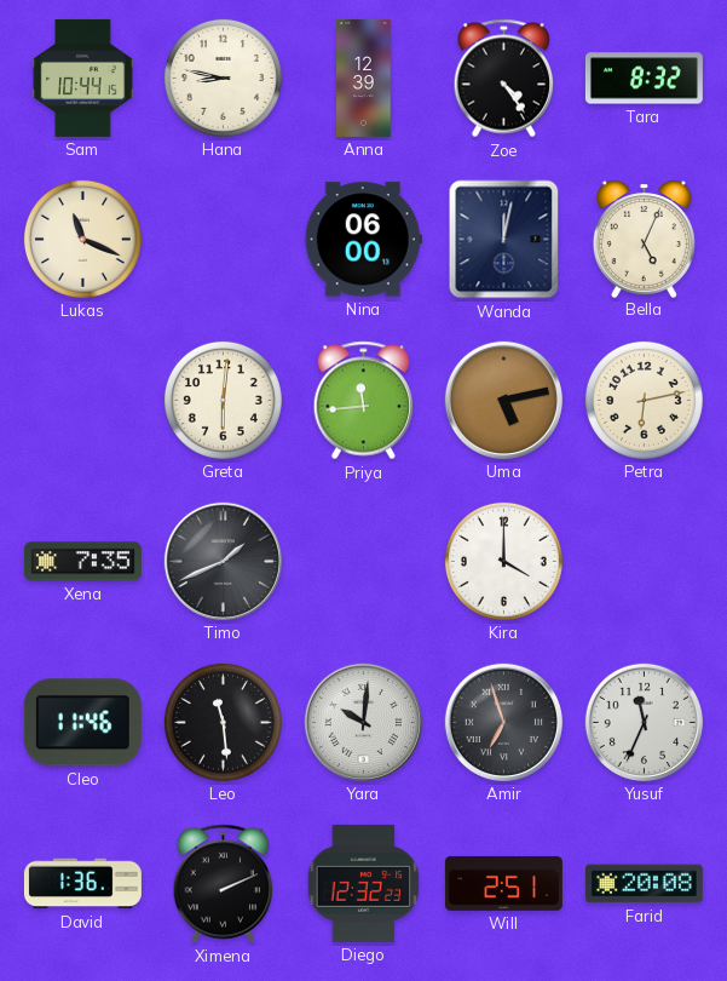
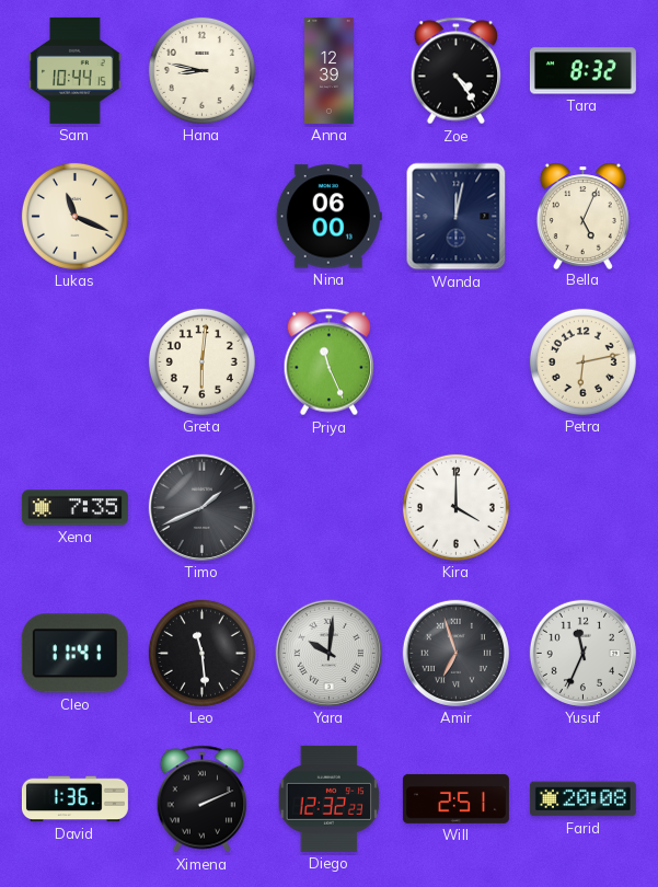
Priya: 11:44 -> 11:26 (330, 362)
Uma: 5:13 -> none (503, 400)
Cleo: 11:46 -> 11:41 (74, 654)
